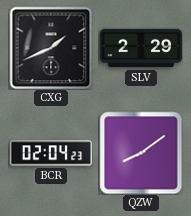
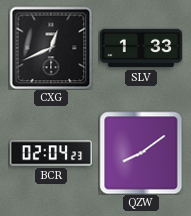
CXG: 1:41 -> 12:41 (51, 48)
SLV: 2:29 -> 1:33 (141, 48)
